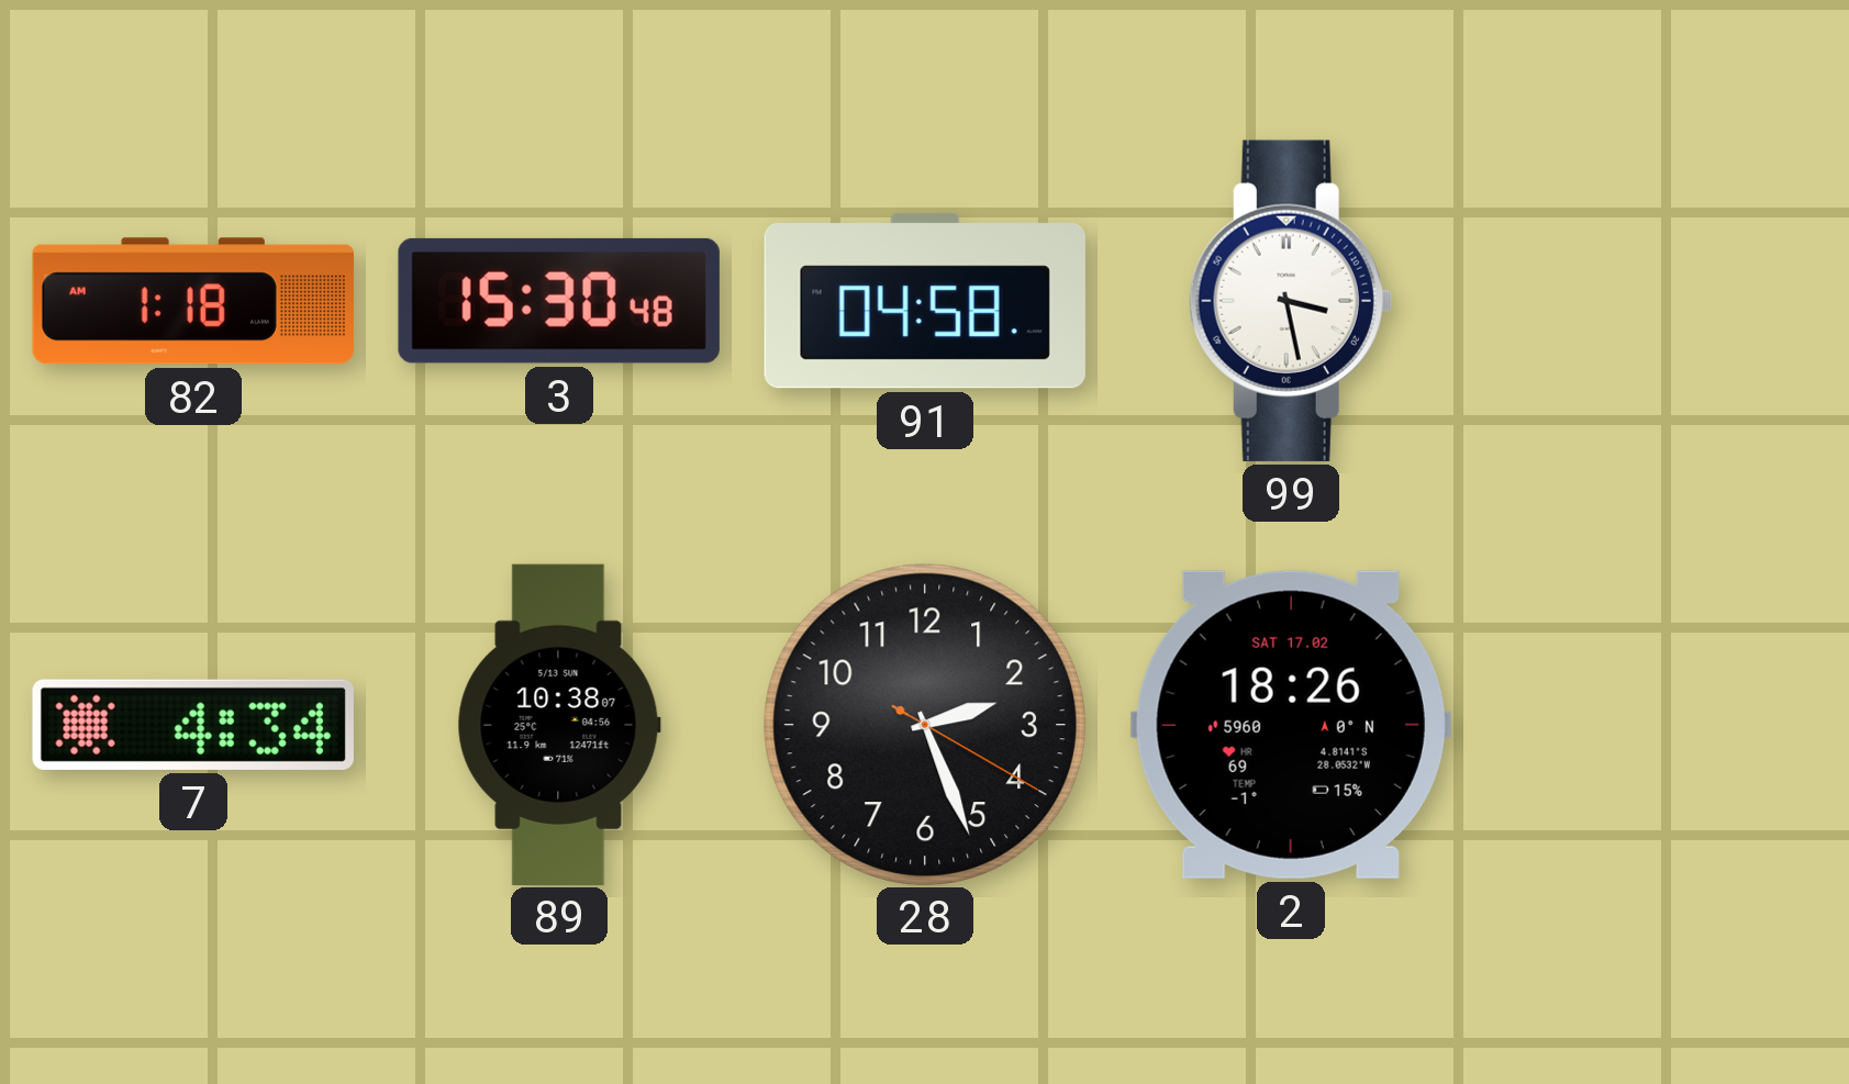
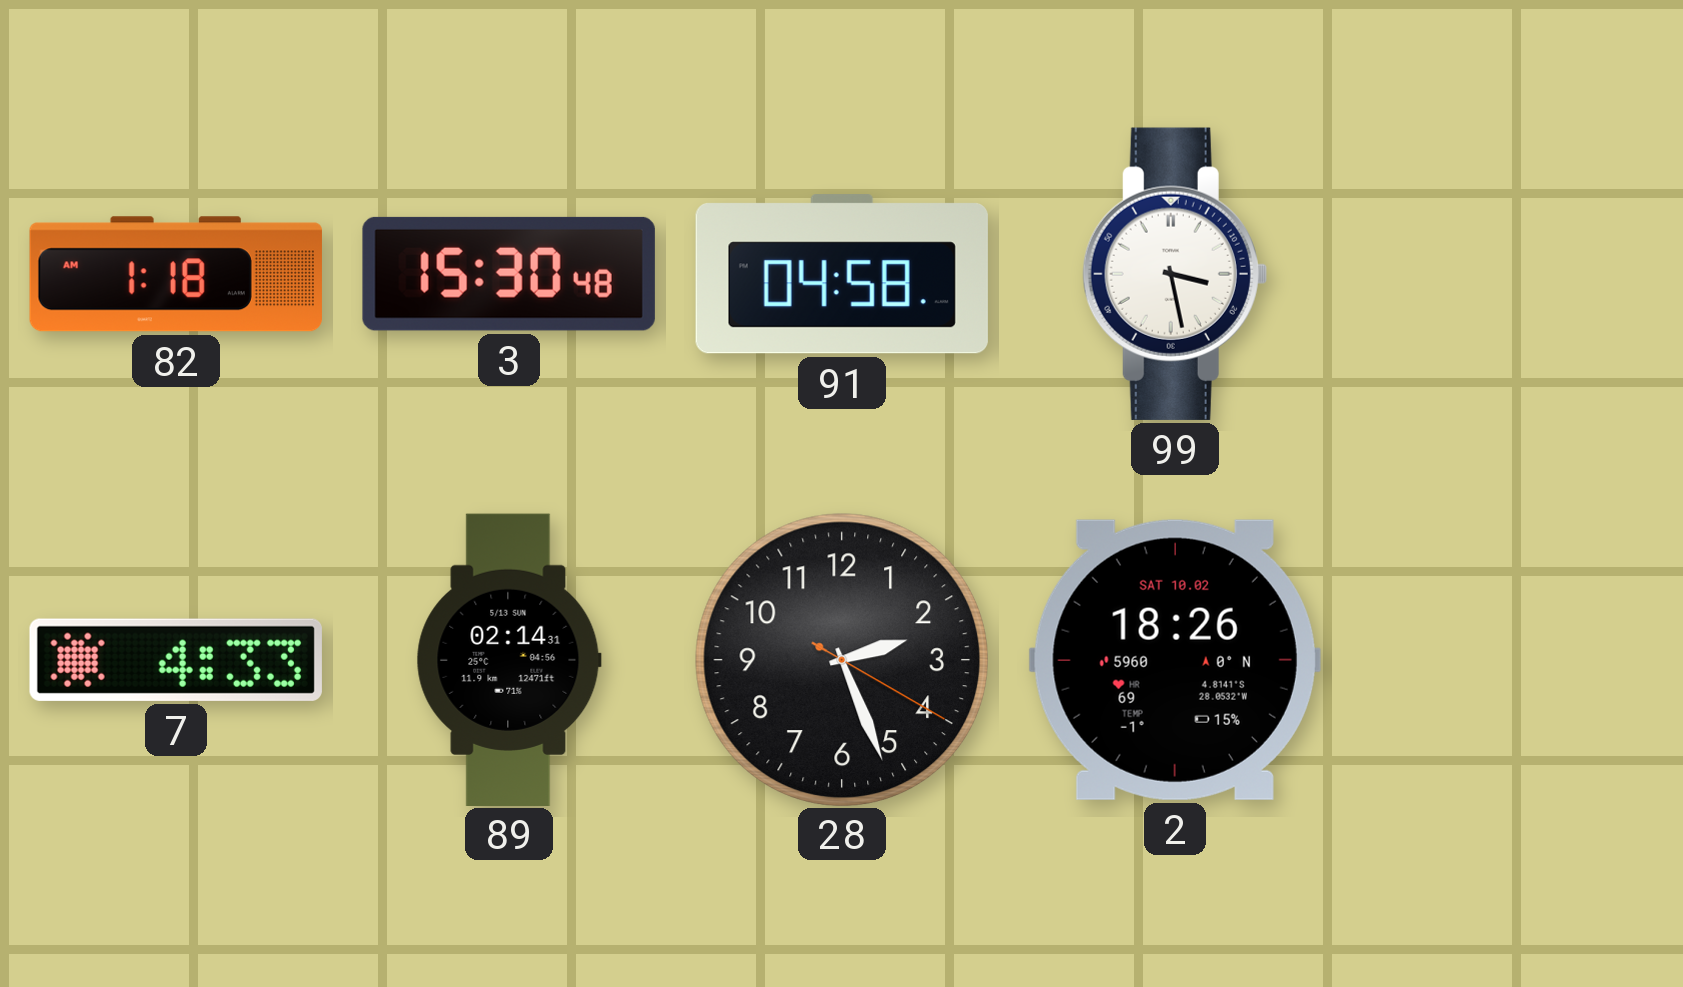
7: 4:34 -> 4:33 (176, 660)
89: 10:38 -> 02:14 (509, 659)
2 date: SAT 17.02 -> SAT 10.02 (1175, 660)
